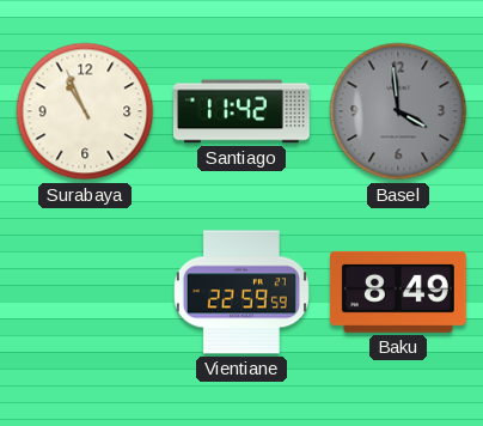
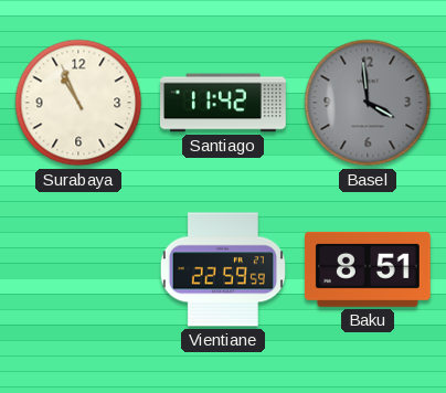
Baku: 8:49 -> 8:51 (368, 269)
